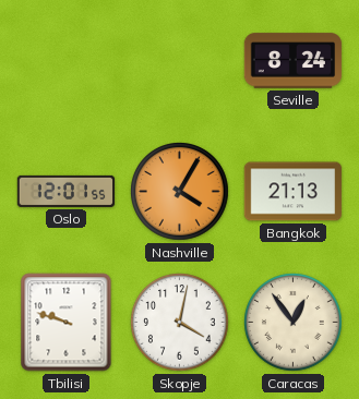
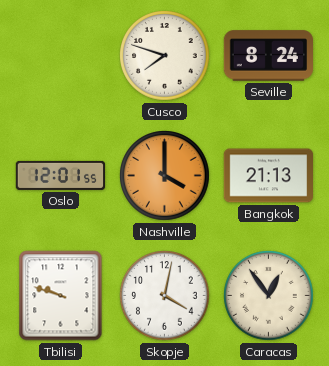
Cusco: none -> 7:48 (165, 56)
Nashville: 4:05 -> 4:00 (165, 176)
